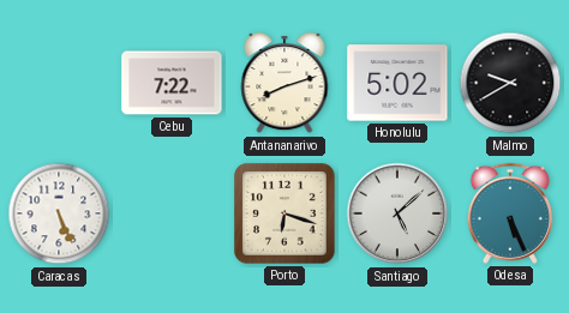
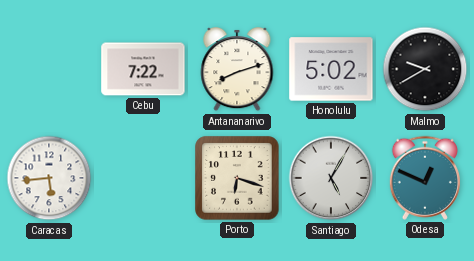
Caracas: 5:26 -> 5:44 (49, 178)
Santiago: 5:08 -> 5:05 (331, 178)
Odesa: 5:26 -> 12:49 (425, 178)
